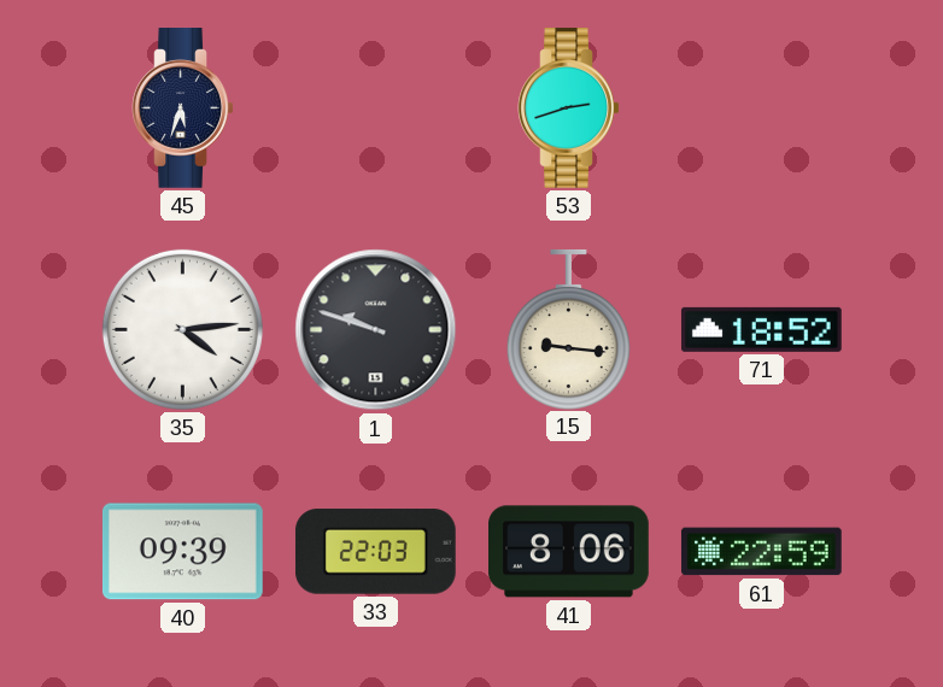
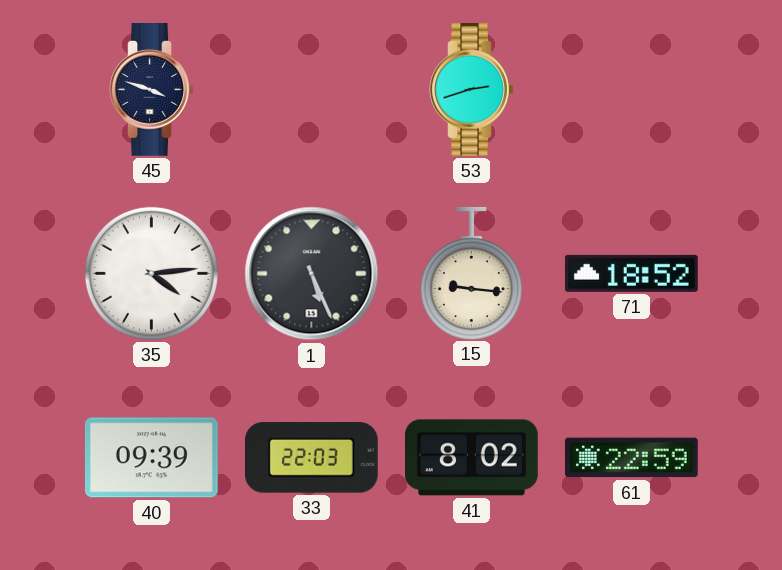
45: 5:33 -> 3:48 (152, 90)
1: 9:48 -> 5:26 (312, 274)
41: 8:06 -> 8:02 (472, 458)
